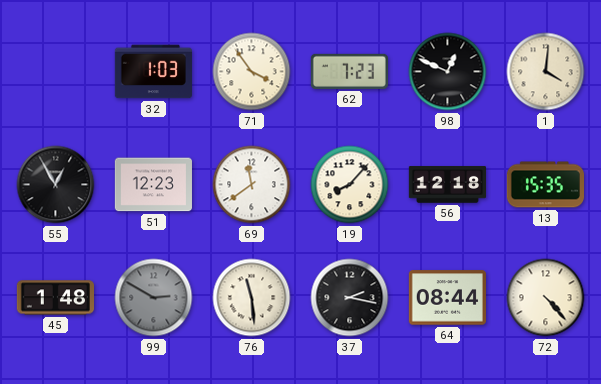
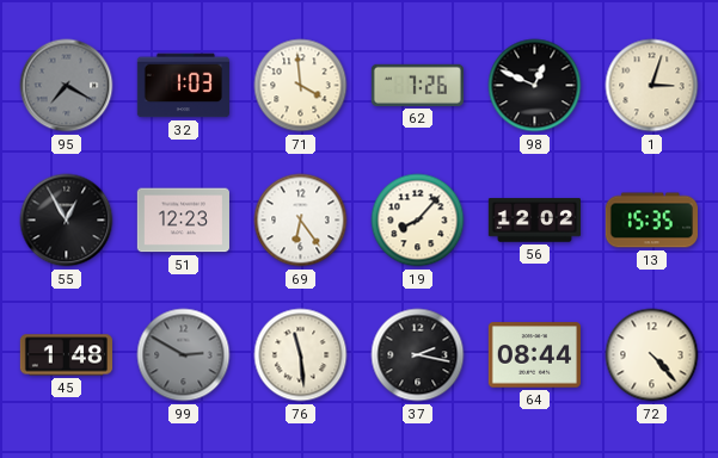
95: none -> 7:20 (67, 86)
71: 3:54 -> 3:59 (301, 86)
62: 7:23 -> 7:26 (417, 85)
1: 4:01 -> 3:03 (652, 86)
69: 11:39 -> 6:24 (301, 221)
56: 12:18 -> 12:02 (534, 221)
